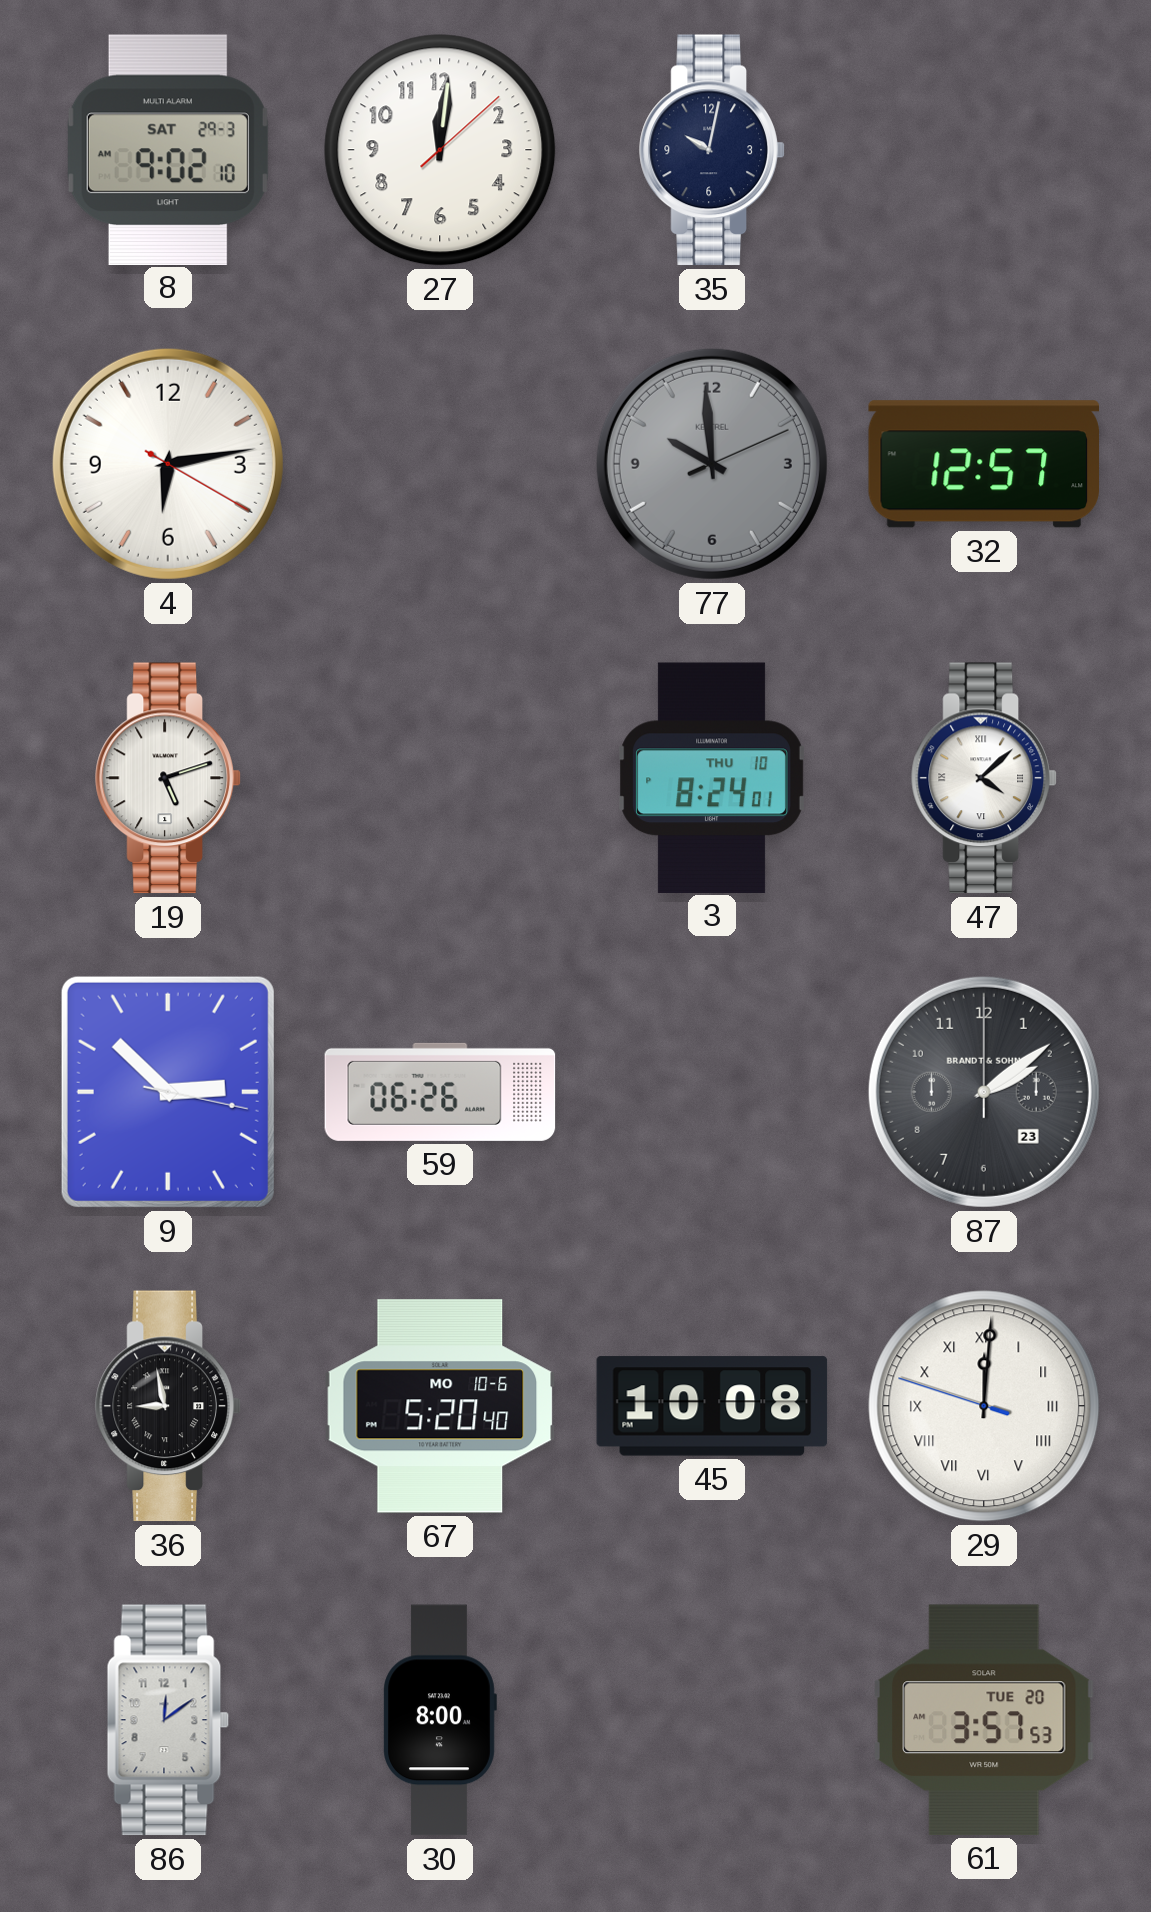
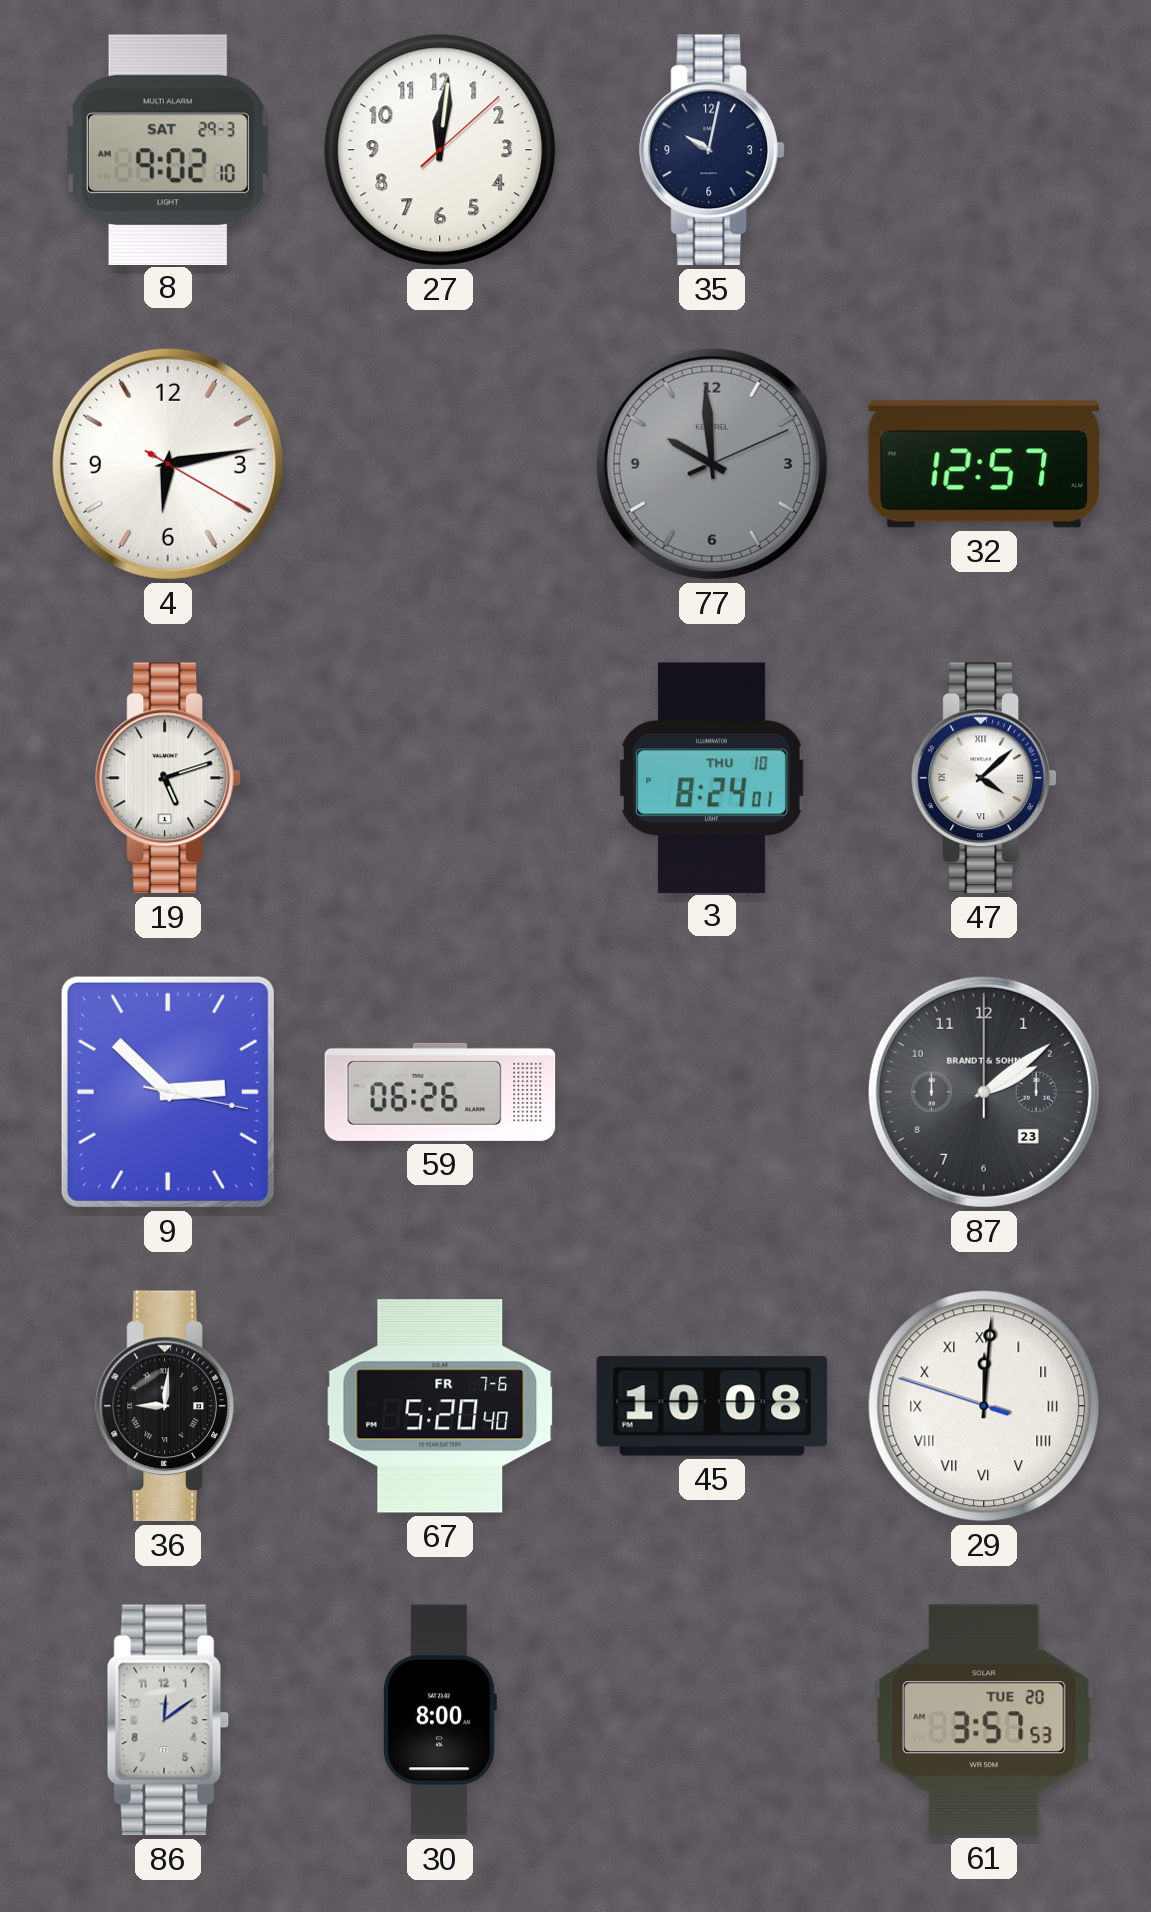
36: 8:58 -> 9:01 (168, 1406)
67 date: MO 10-6 -> FR 7-6 (440, 1406)
